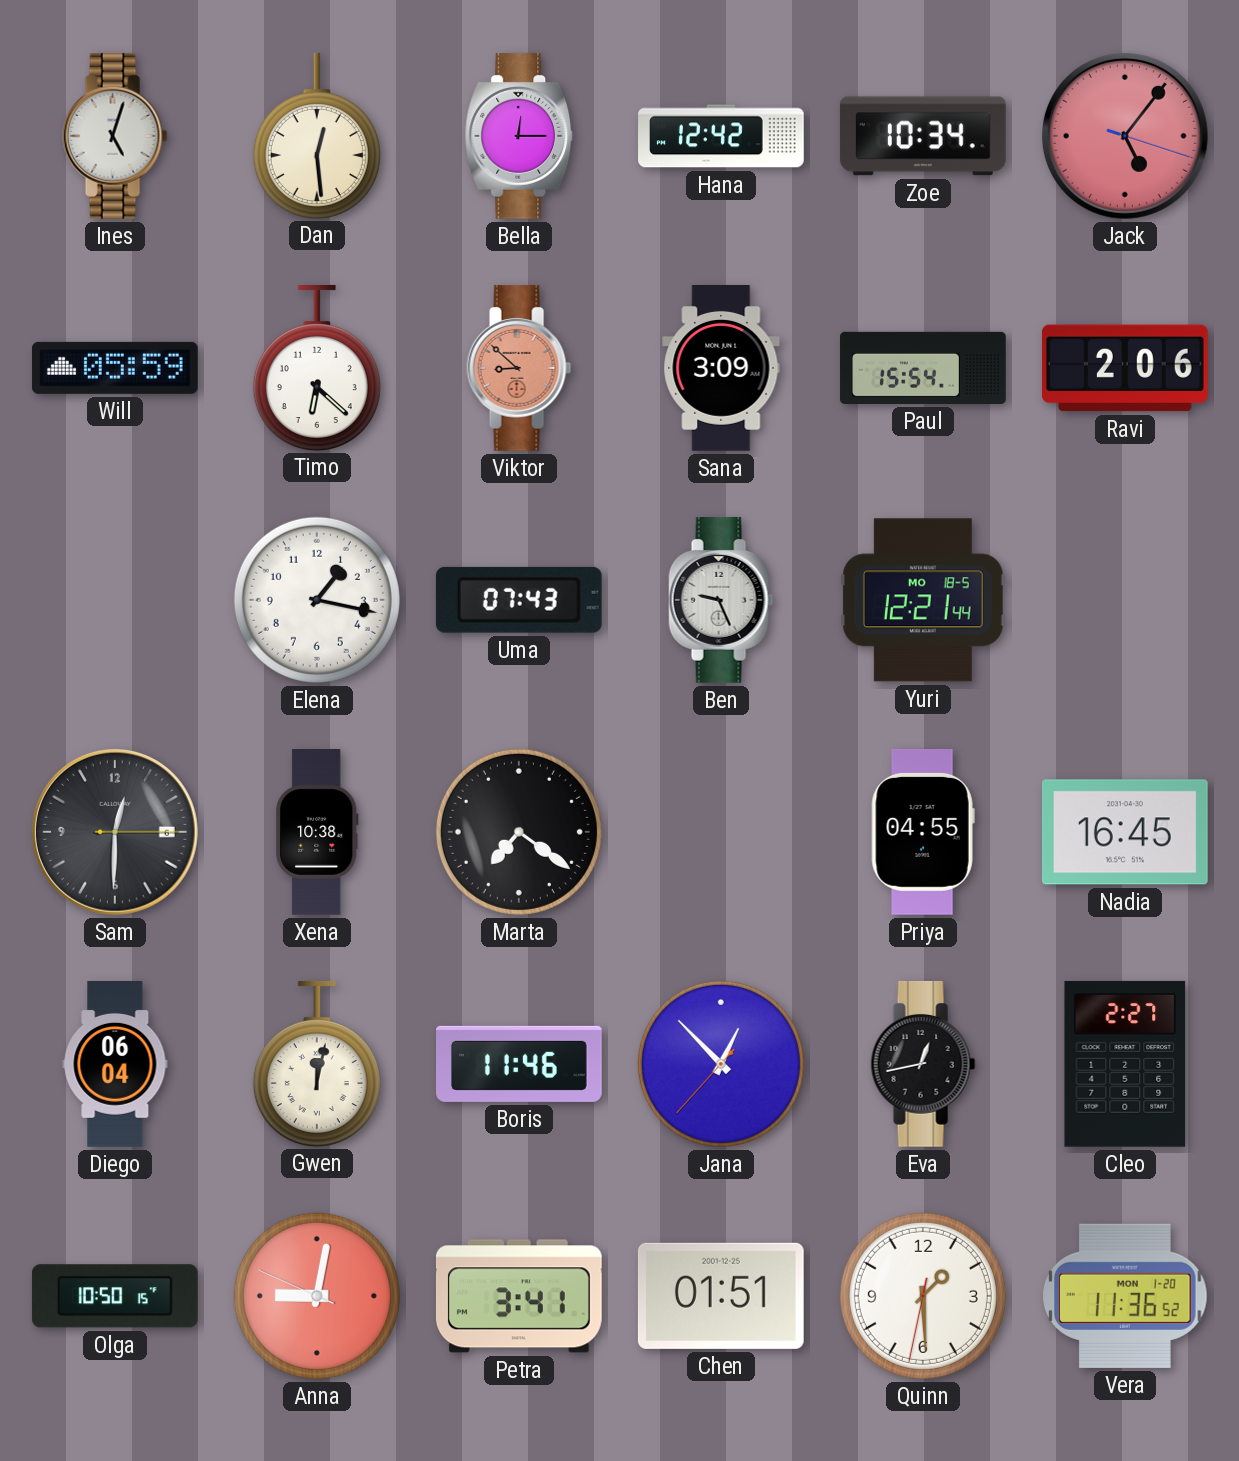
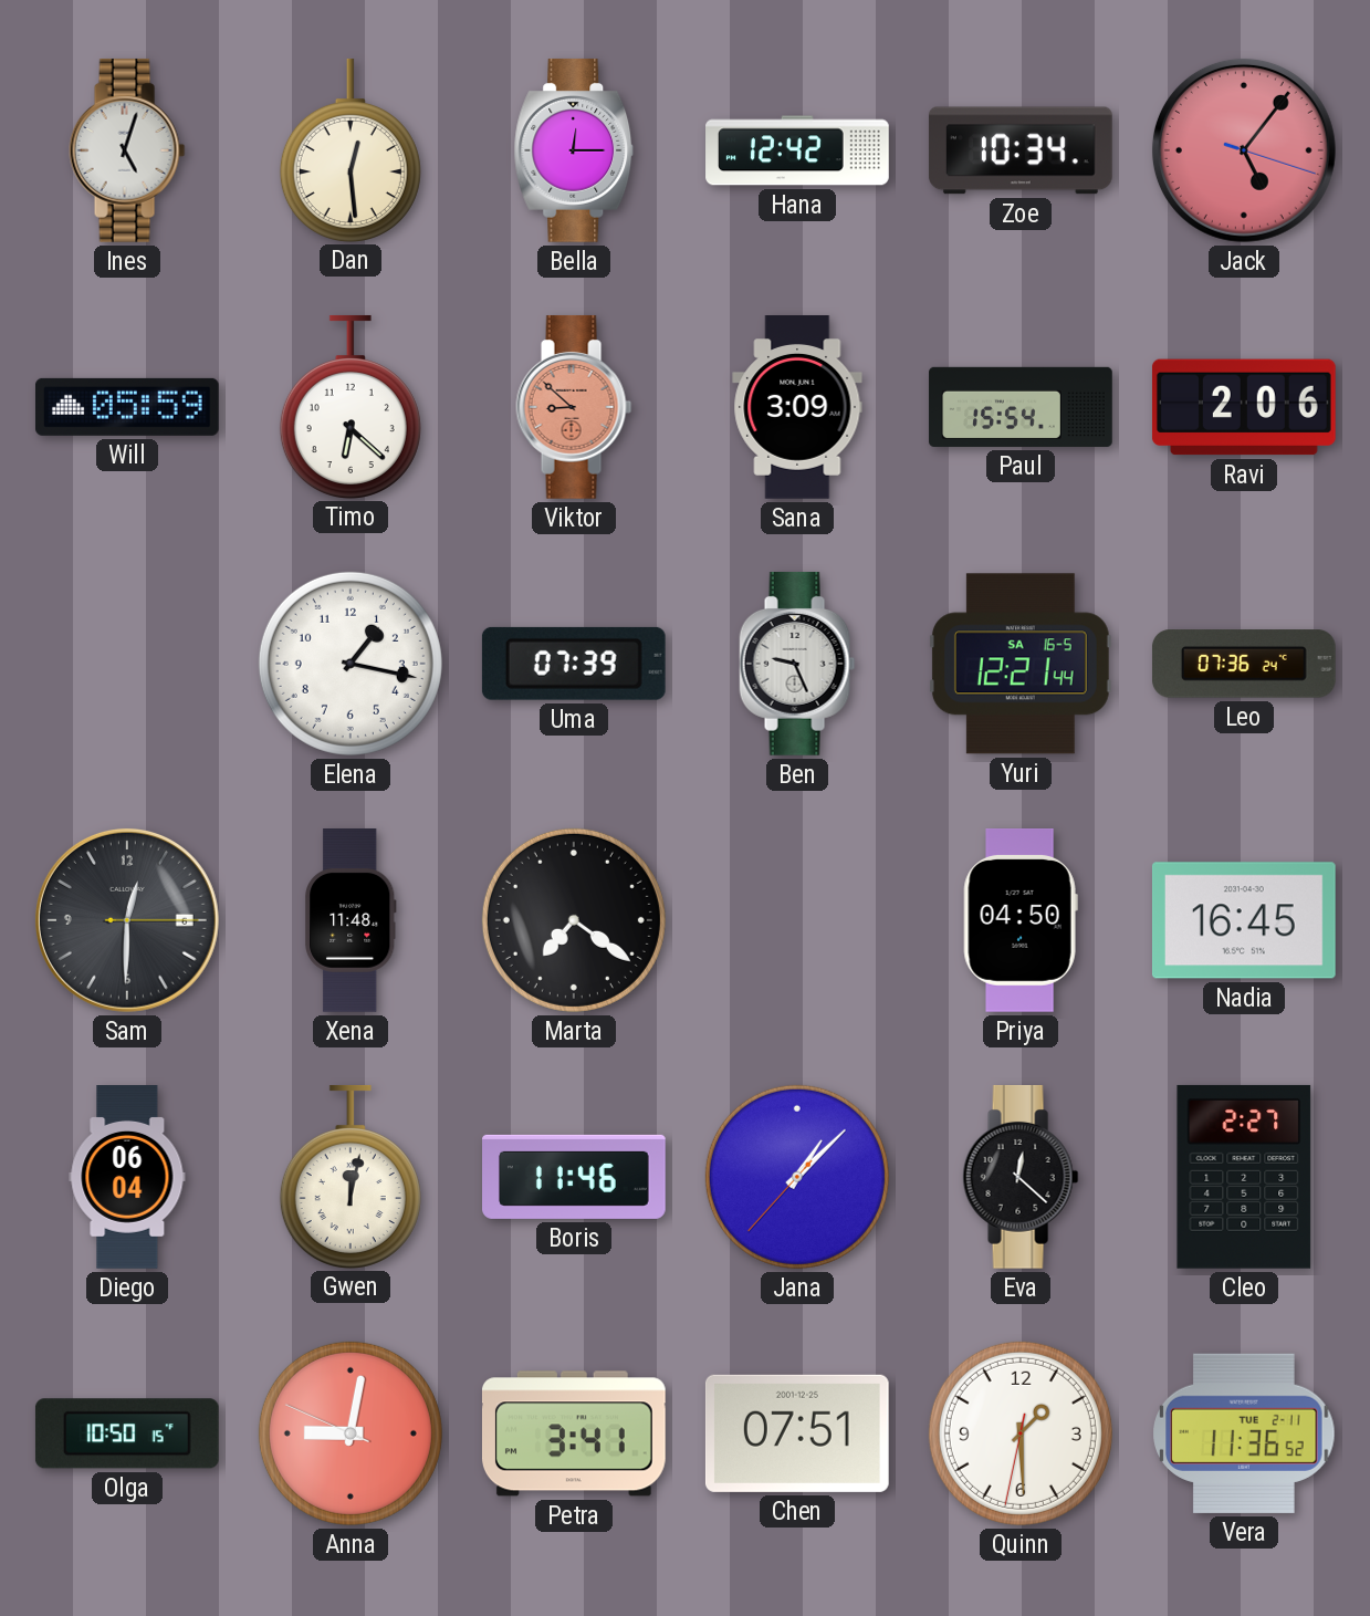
Uma: 07:43 -> 07:39 (574, 664)
Yuri date: MO 18-5 -> SA 16-5 (1021, 664)
Leo: none -> 07:36 (1244, 664)
Xena: 10:38 -> 11:48 (351, 921)
Priya: 04:55 -> 04:50 (1021, 921)
Jana: 12:52 -> 1:07 (797, 1177)
Eva: 12:43 -> 12:22 (1021, 1177)
Chen: 01:51 -> 07:51 (797, 1433)
Vera date: MON 1-20 -> TUE 2-11 (1244, 1433)
